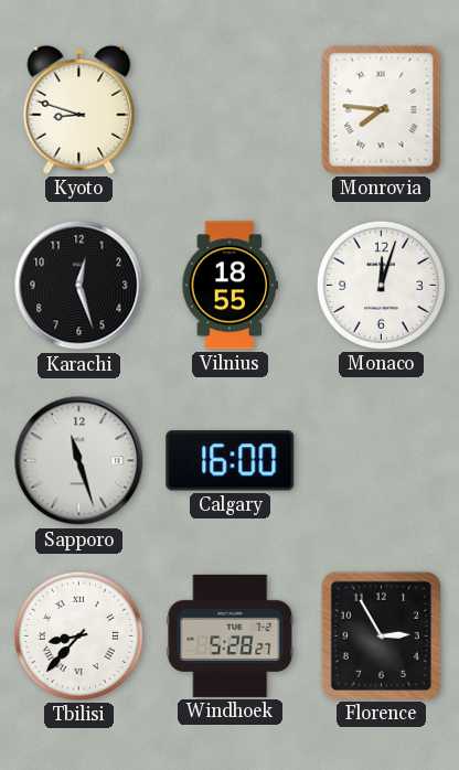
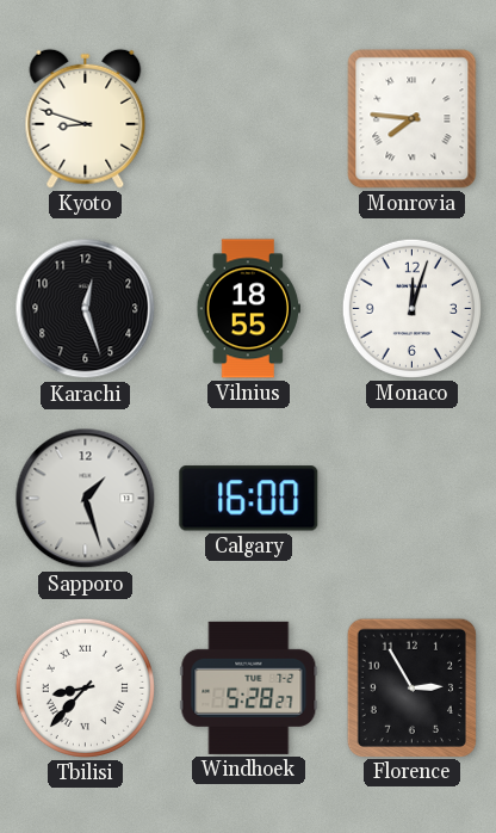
Sapporo: 11:27 -> 1:27 (86, 499)
